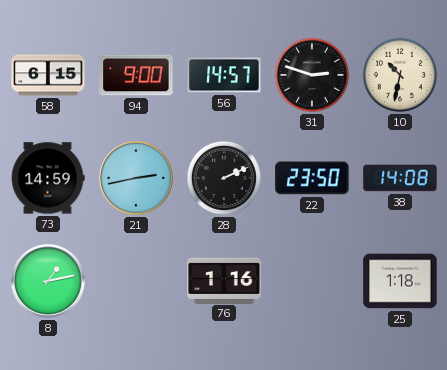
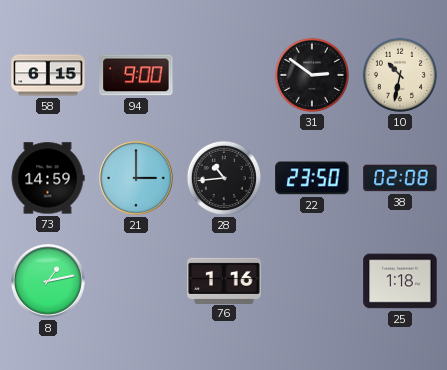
56: 14:57 -> none (224, 75)
31: 2:48 -> 2:51 (312, 75)
21: 2:43 -> 3:00 (136, 178)
28: 2:11 -> 10:44 (224, 178)
38: 14:08 -> 02:08 (400, 178)
